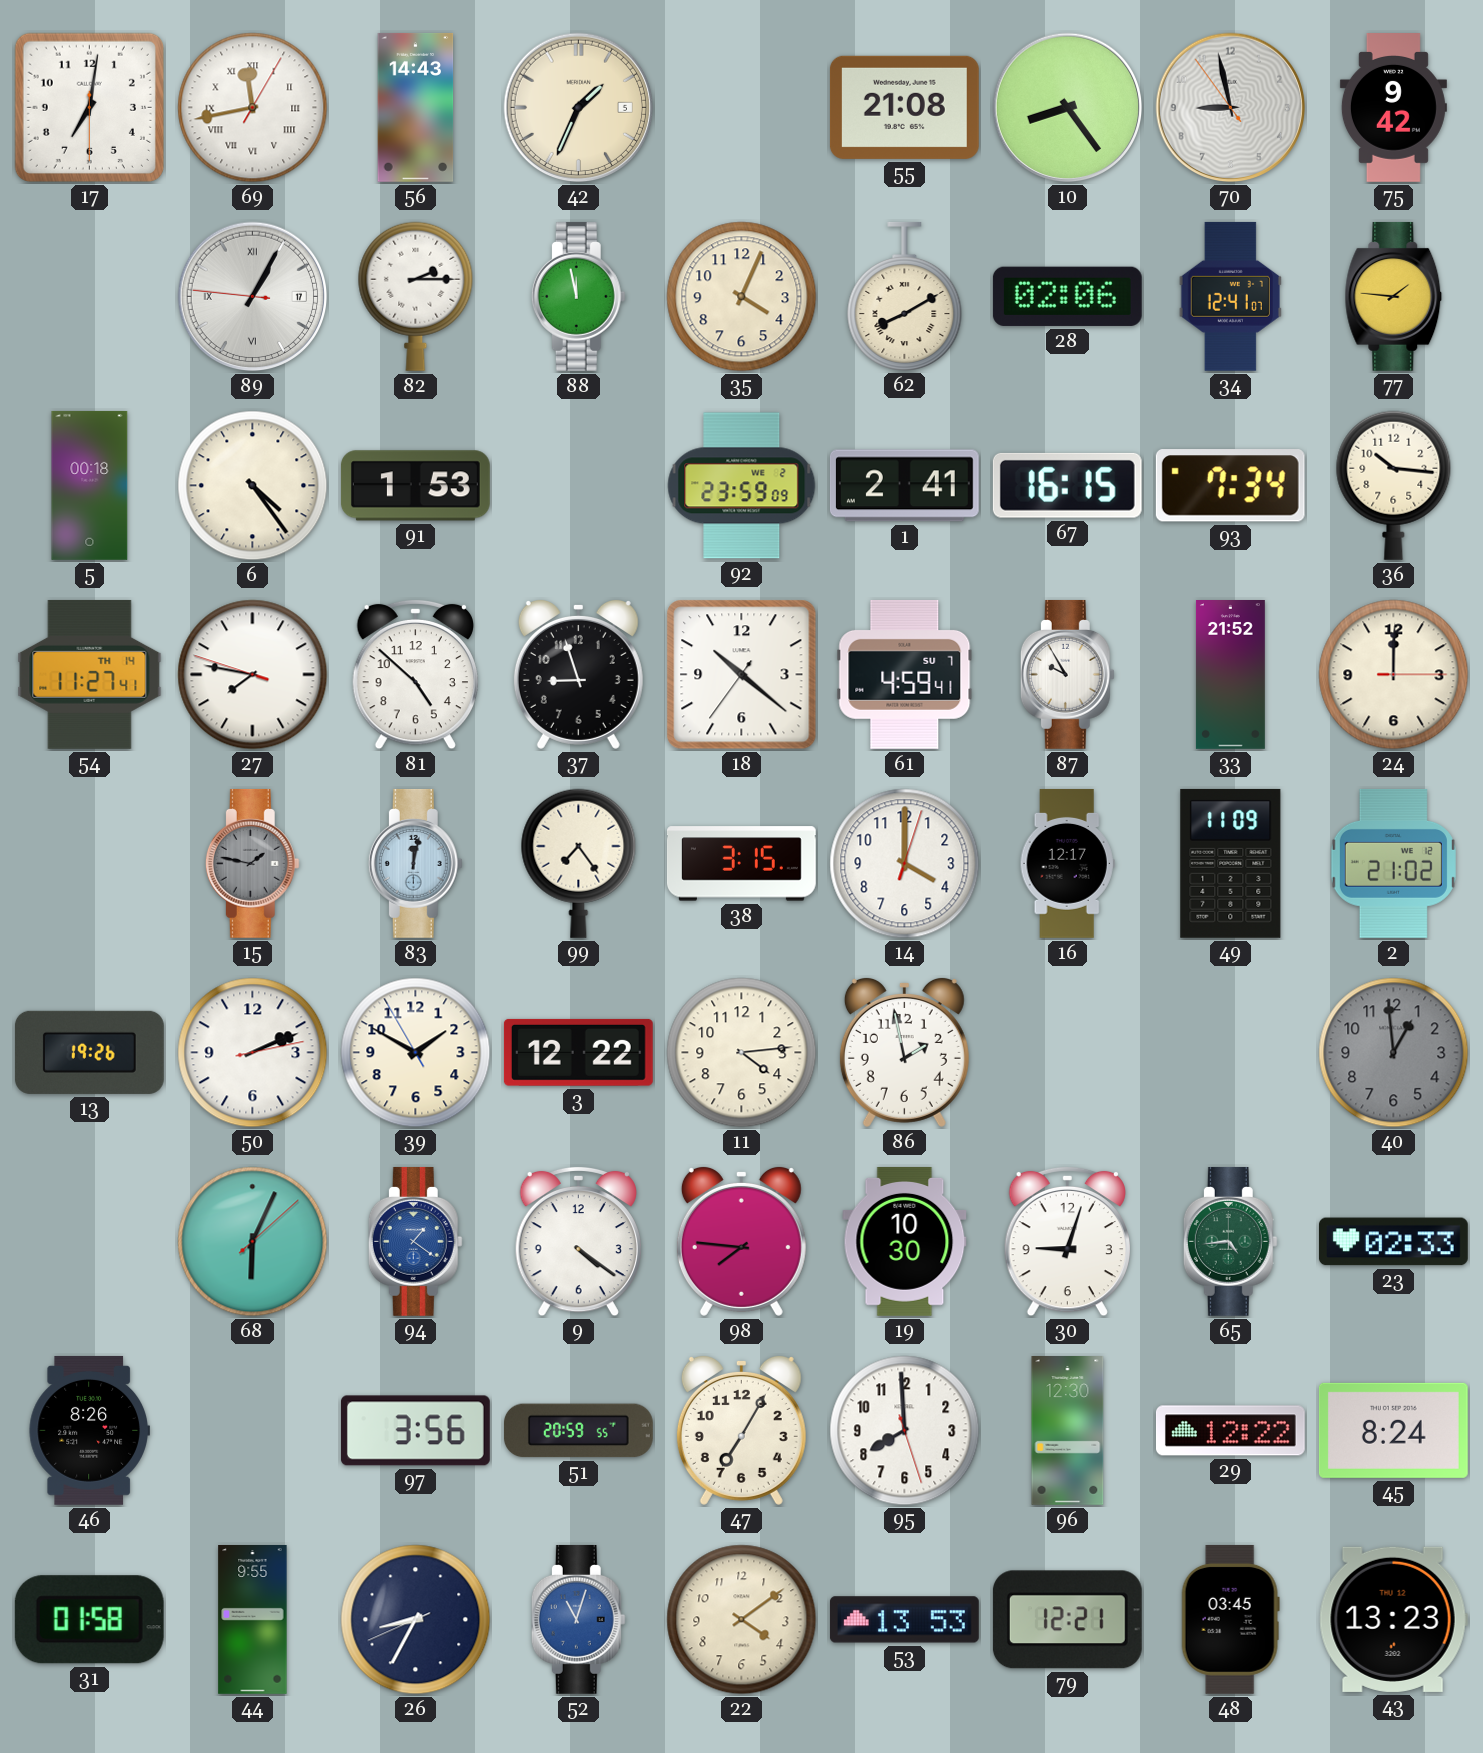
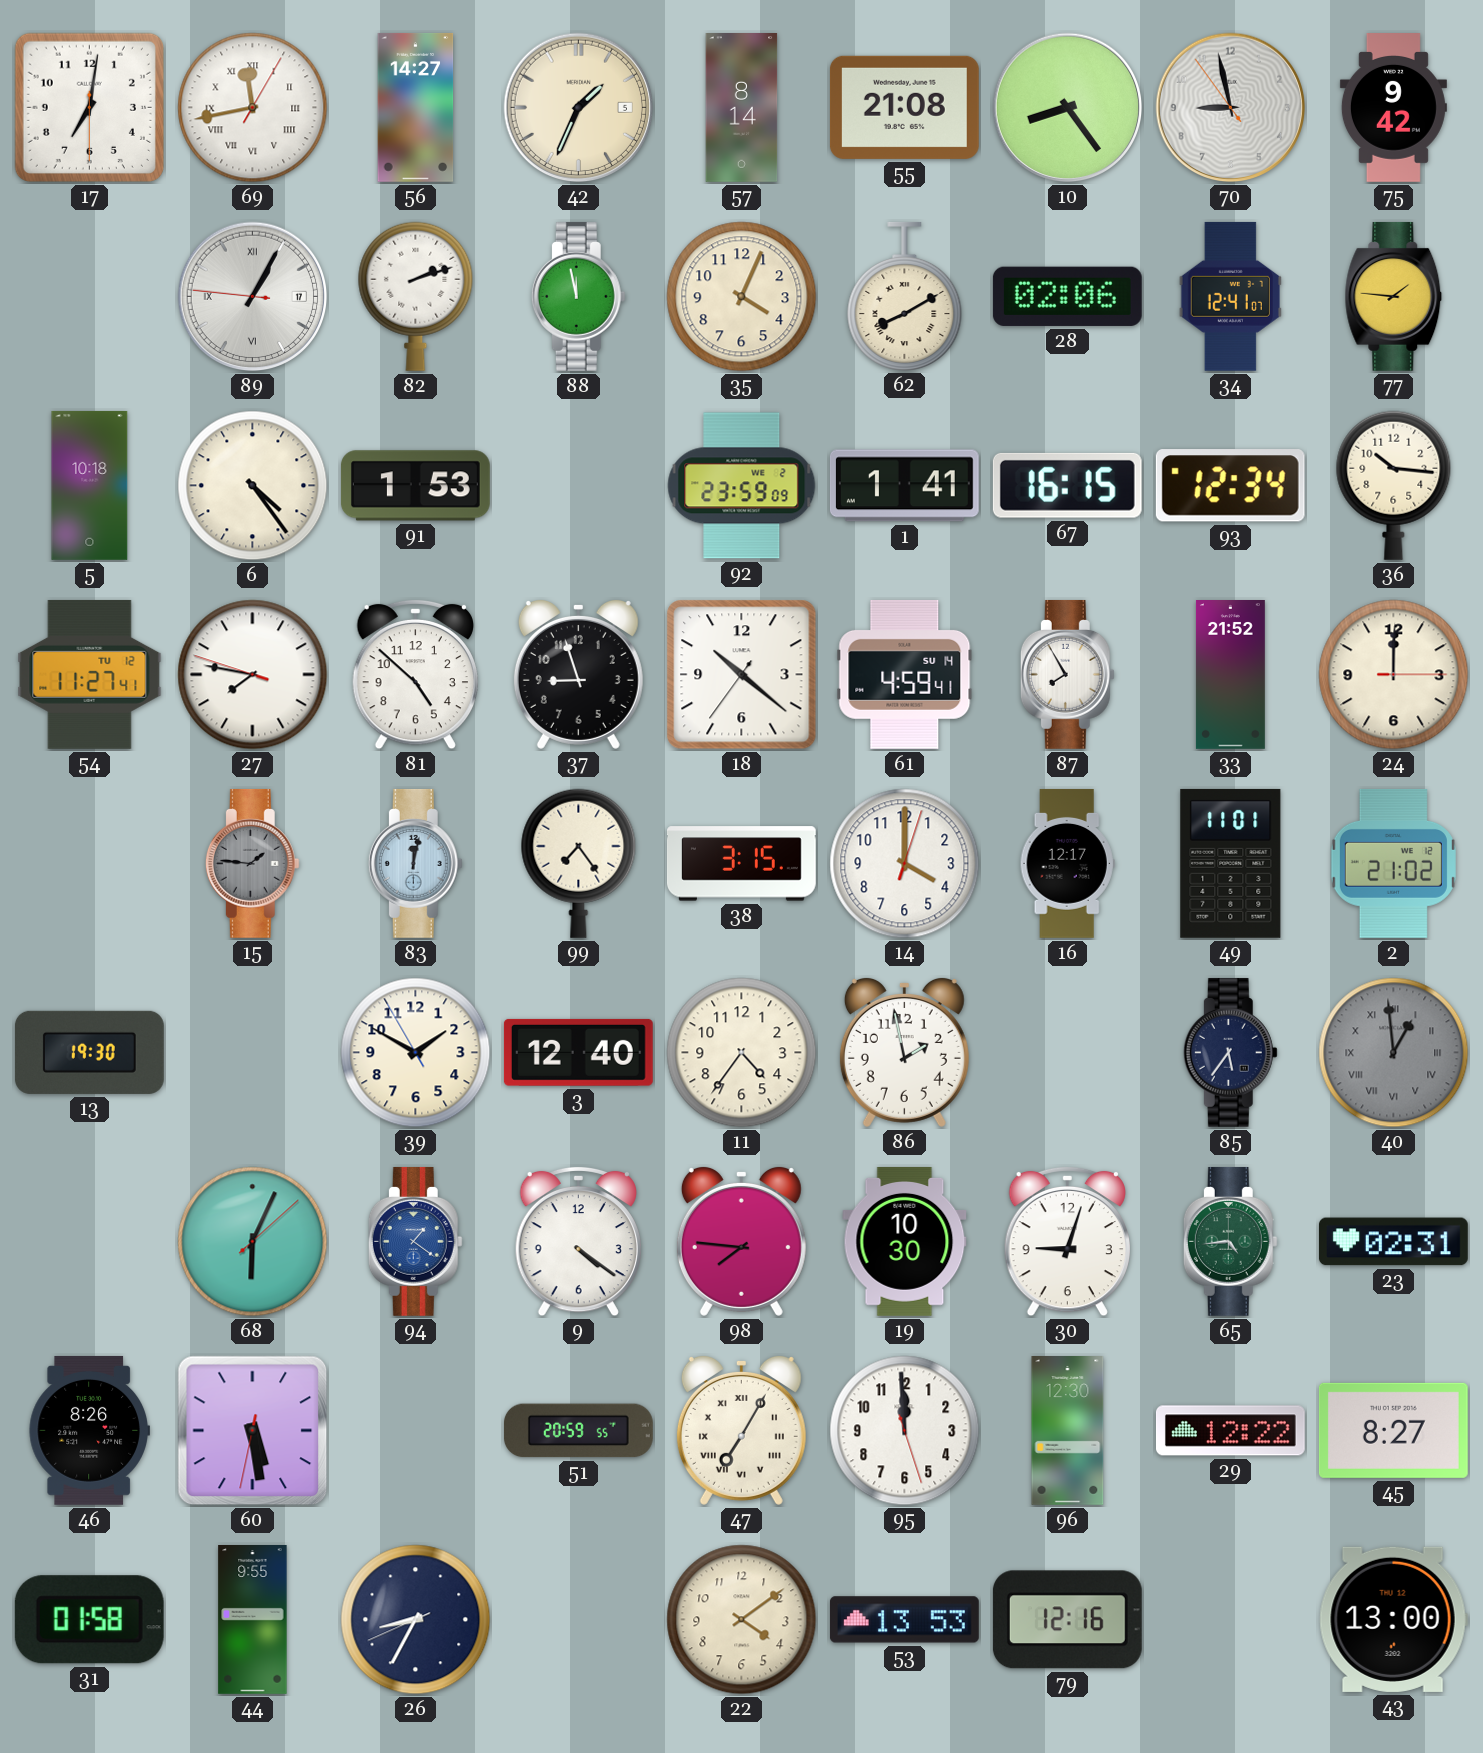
56: 14:43 -> 14:27 (416, 108)
57: none -> 8:14 (742, 108)
82: 2:15 -> 2:12 (416, 296)
5: 00:18 -> 10:18 (90, 486)
1: 2:41 -> 1:41 (904, 486)
93: 7:34 -> 12:34 (1230, 486)
54 date: TH 14 -> TU 12 (90, 674)
61 date: SU 7 -> SU 14 (905, 674)
87: 9:55 -> 7:55 (1067, 674)
15: 1:47 -> 1:46 (252, 863)
49: 11:09 -> 11:01 (1231, 863)
13: 19:26 -> 19:30 (89, 1052)
50: 2:11 -> none (253, 1053)
3: 12:22 -> 12:40 (578, 1052)
11: 4:14 -> 4:36 (742, 1053)
85: none -> 5:36 (1230, 1052)
40 numerals: Arabic -> Roman (1394, 1053)
23: 02:33 -> 02:31 (1393, 1242)
60: none -> 5:28 (253, 1431)
97: 3:56 -> none (415, 1431)
47 numerals: Arabic -> Roman (741, 1430)
95: 7:59 -> 11:59 (905, 1431)
45: 8:24 -> 8:27 (1393, 1430)
52: 11:03 -> none (578, 1619)
79: 12:21 -> 12:16 (1067, 1620)
48: 03:45 -> none (1230, 1619)
43: 13:23 -> 13:00 (1393, 1619)
